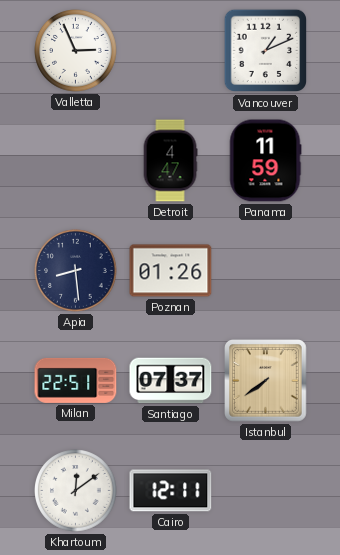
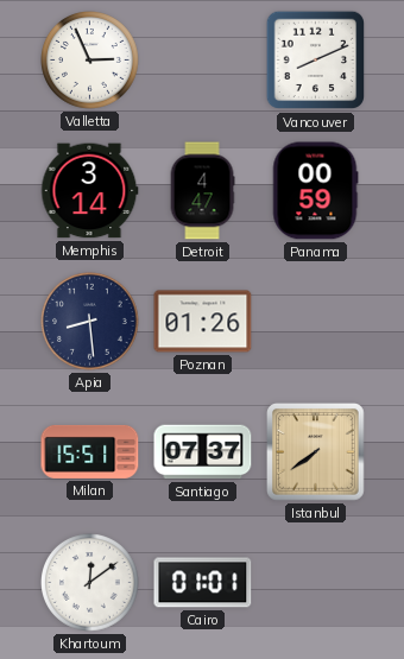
Vancouver: 1:11 -> 8:11 (316, 61)
Memphis: none -> 3:14 (90, 191)
Panama: 11:59 -> 00:59 (315, 191)
Milan: 22:51 -> 15:51 (90, 451)
Cairo: 12:11 -> 01:01 (203, 583)
